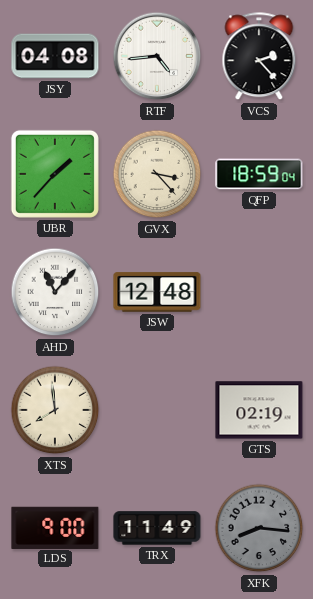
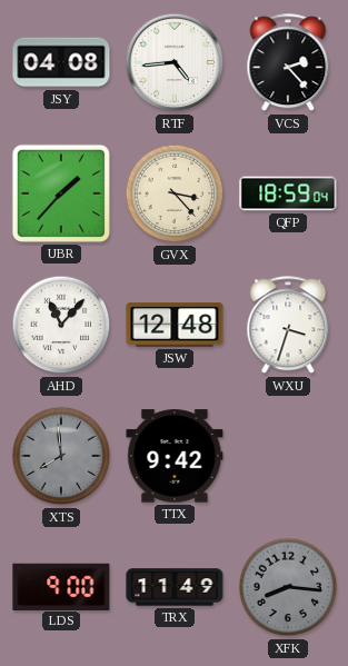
WXU: none -> 3:33 (288, 326)
XTS dial: cream -> grey (61, 456)
TTX: none -> 9:42 (175, 456)
GTS: 02:19 -> none (259, 410)
